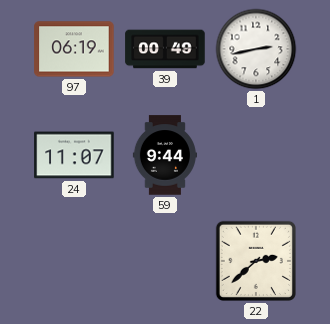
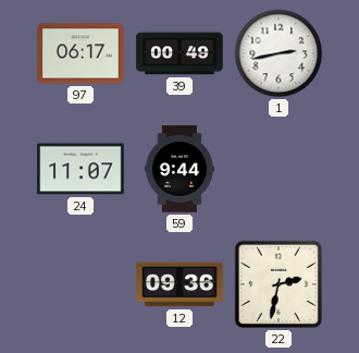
97: 06:19 -> 06:17 (81, 53)
12: none -> 09:36 (179, 284)
22: 2:38 -> 2:32 (278, 284)
